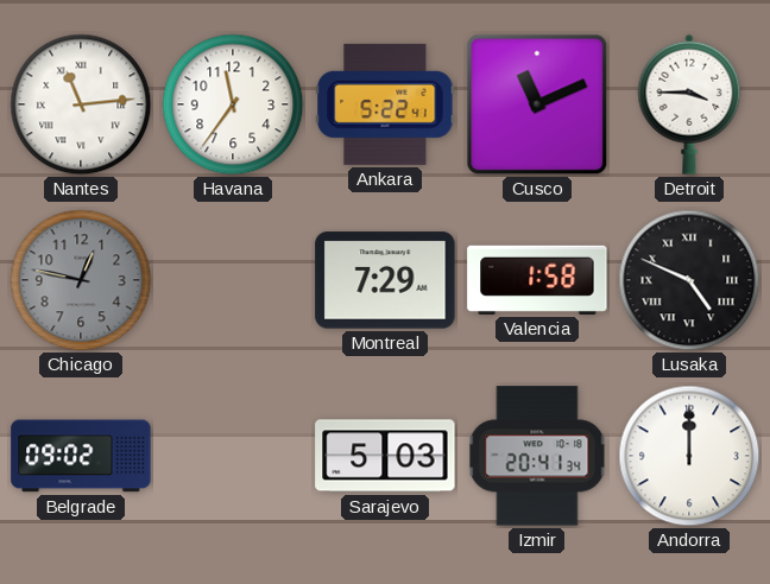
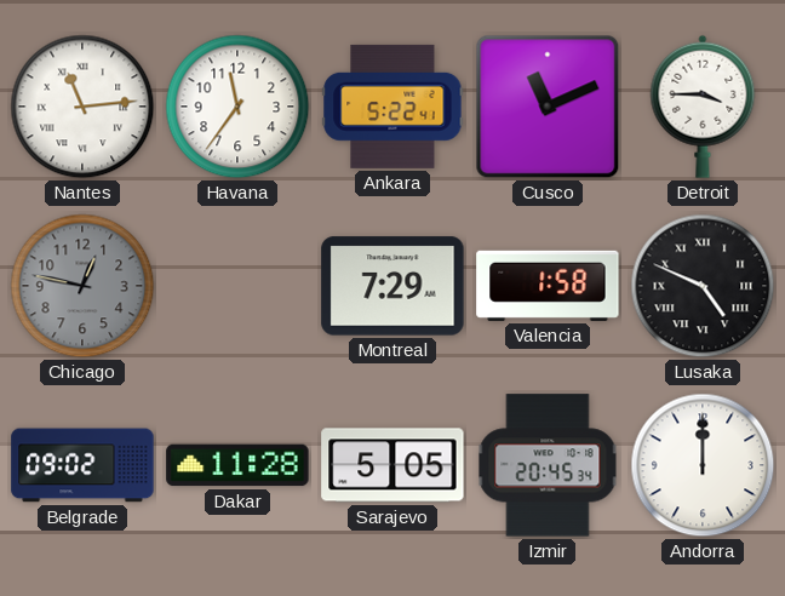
Dakar: none -> 11:28 (237, 465)
Sarajevo: 5:03 -> 5:05 (392, 465)
Izmir: 20:41 -> 20:45 (548, 465)
